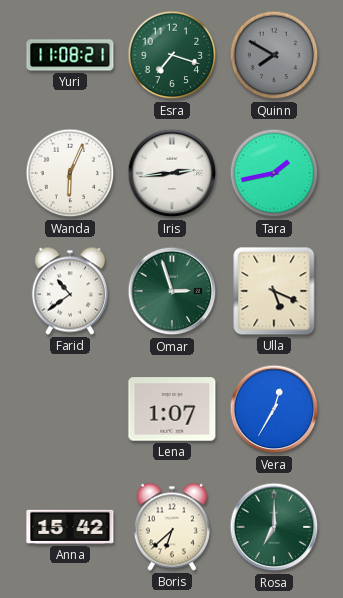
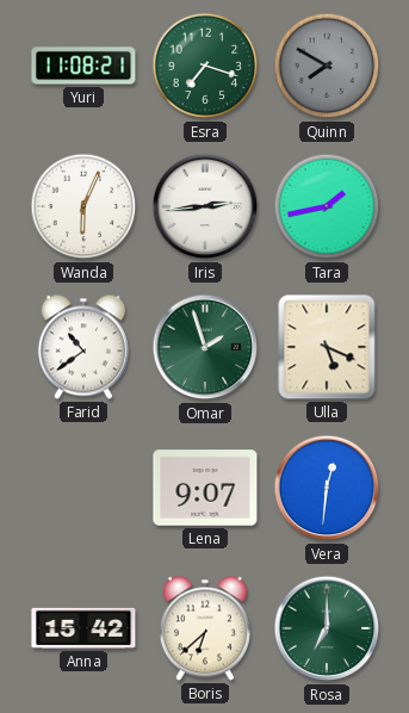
Omar: 2:57 -> 1:57 (205, 347)
Lena: 1:07 -> 9:07 (205, 488)
Vera: 12:35 -> 12:31 (327, 488)
